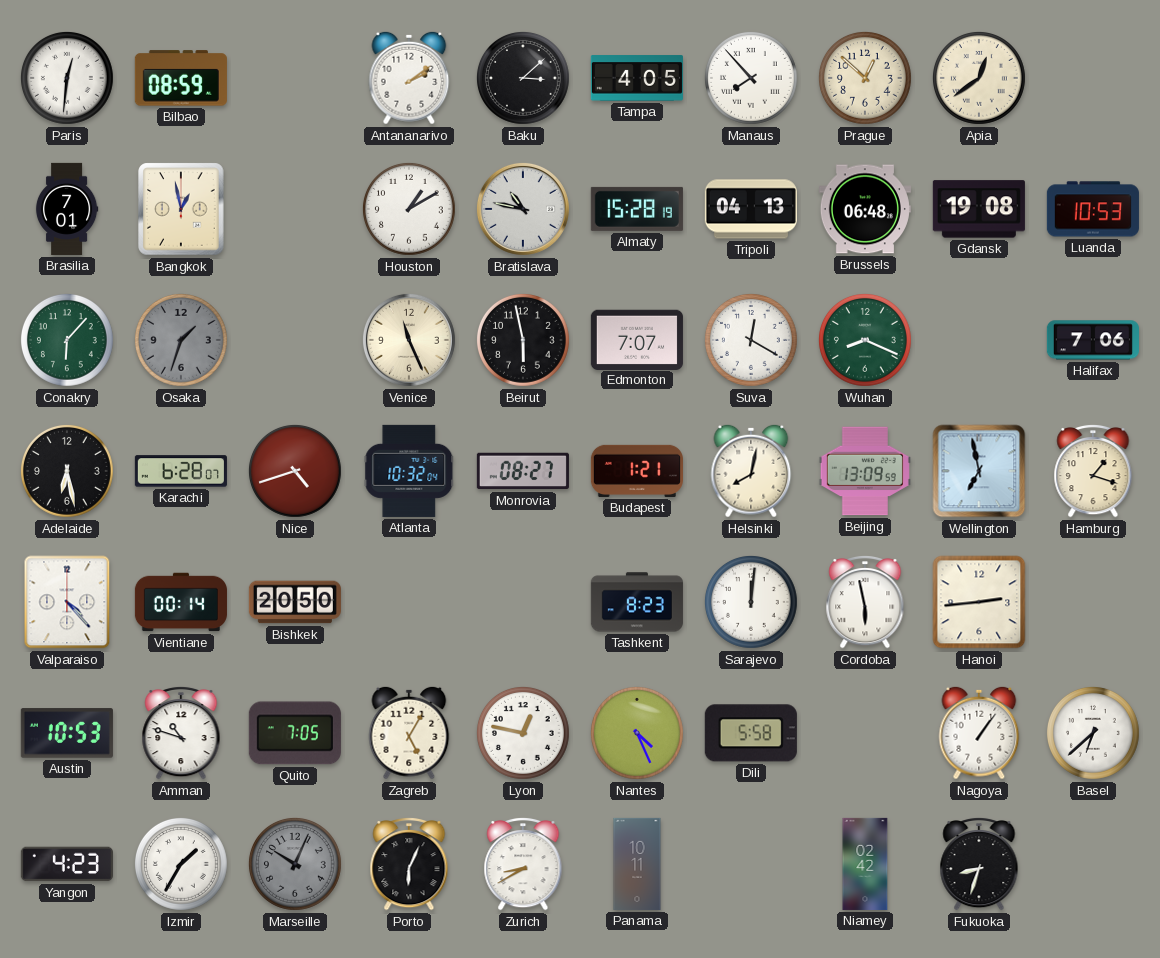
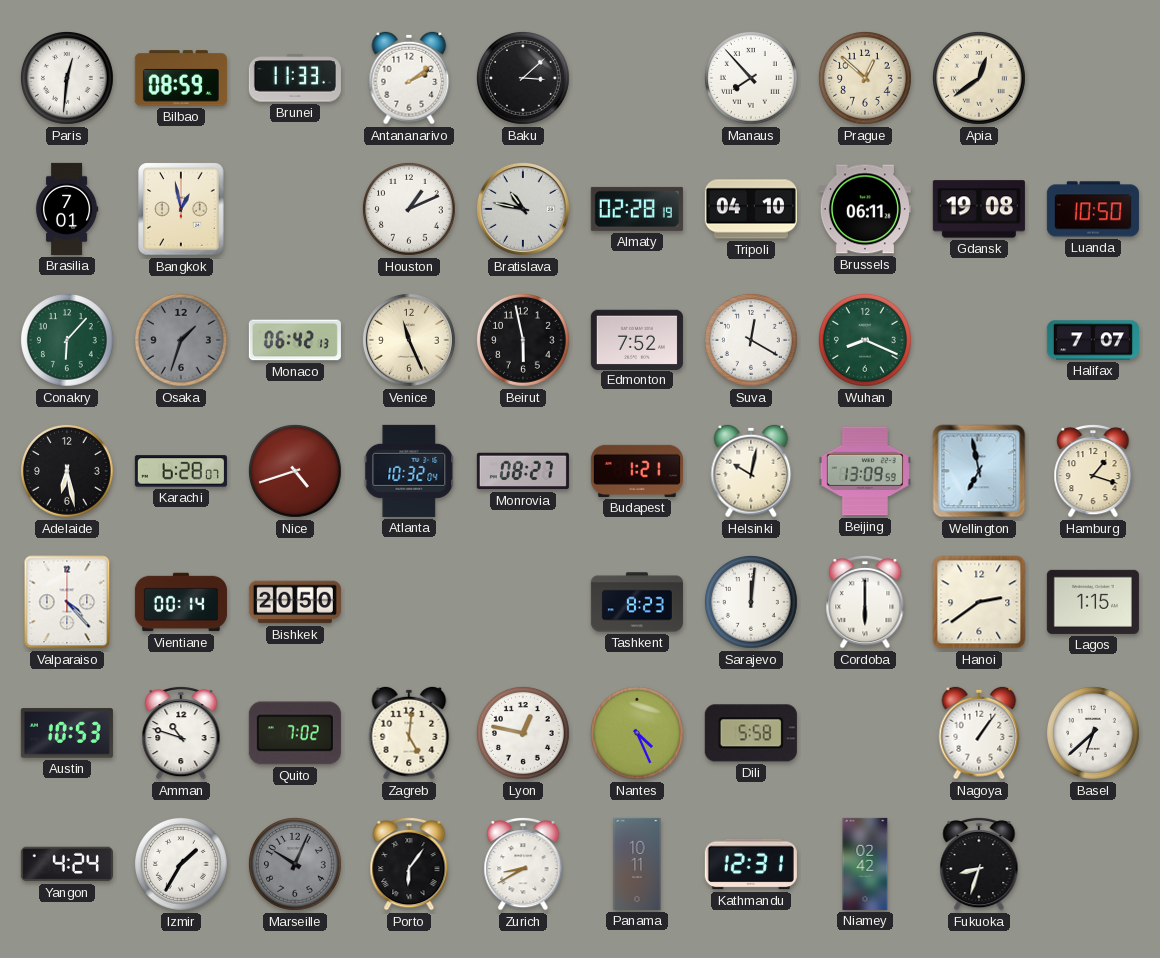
Brunei: none -> 11:33 (295, 78)
Tampa: 4:05 -> none (637, 78)
Houston: 1:10 -> 1:11 (410, 210)
Almaty: 15:28 -> 02:28 (637, 209)
Tripoli: 04:13 -> 04:10 (751, 209)
Brussels: 06:48 -> 06:11 (865, 209)
Luanda: 10:53 -> 10:50 (1093, 209)
Monaco: none -> 06:42 (295, 340)
Edmonton: 7:07 -> 7:52 (637, 339)
Halifax: 7:06 -> 7:07 (1093, 340)
Helsinki: 8:02 -> 10:02 (751, 471)
Cordoba: 5:58 -> 6:00 (865, 602)
Hanoi: 2:44 -> 2:39 (979, 602)
Lagos: none -> 1:15 (1093, 602)
Quito: 7:05 -> 7:02 (295, 733)
Zagreb: 5:05 -> 5:01 (409, 733)
Yangon: 4:23 -> 4:24 (67, 864)
Porto: 6:04 -> 6:06 (409, 864)
Kathmandu: none -> 12:31 (751, 864)
